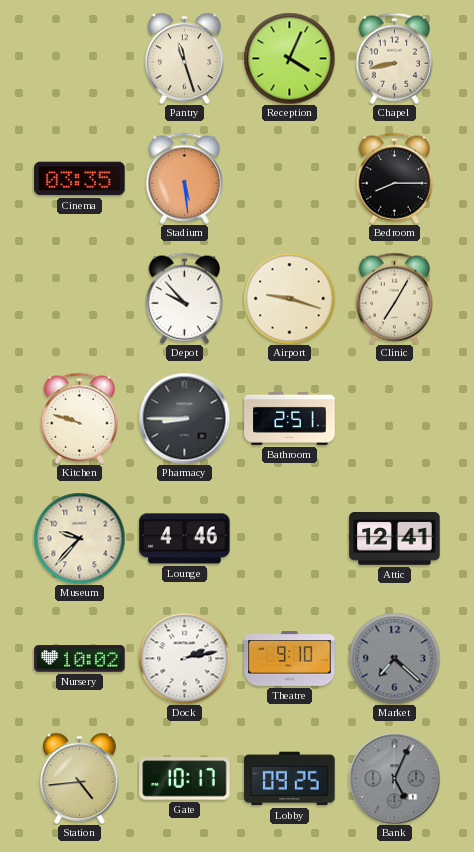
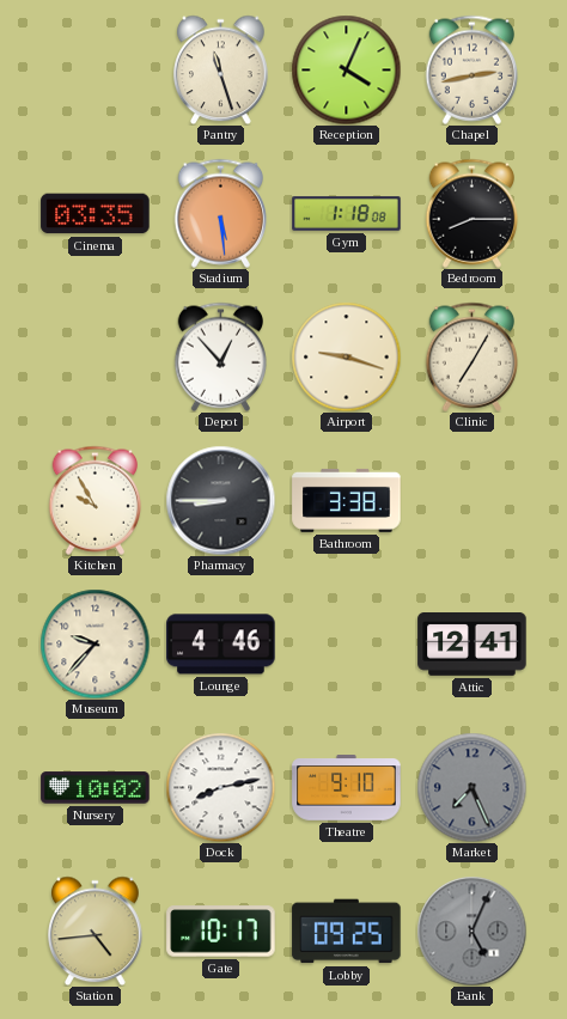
Chapel: 8:43 -> 2:43 (472, 69)
Gym: none -> 1:18 (347, 214)
Depot: 9:53 -> 12:53 (221, 356)
Kitchen: 9:48 -> 9:55 (96, 500)
Bathroom: 2:51 -> 3:38 (347, 500)
Dock: 2:13 -> 8:13 (220, 787)
Market: 7:22 -> 7:26 (471, 787)
